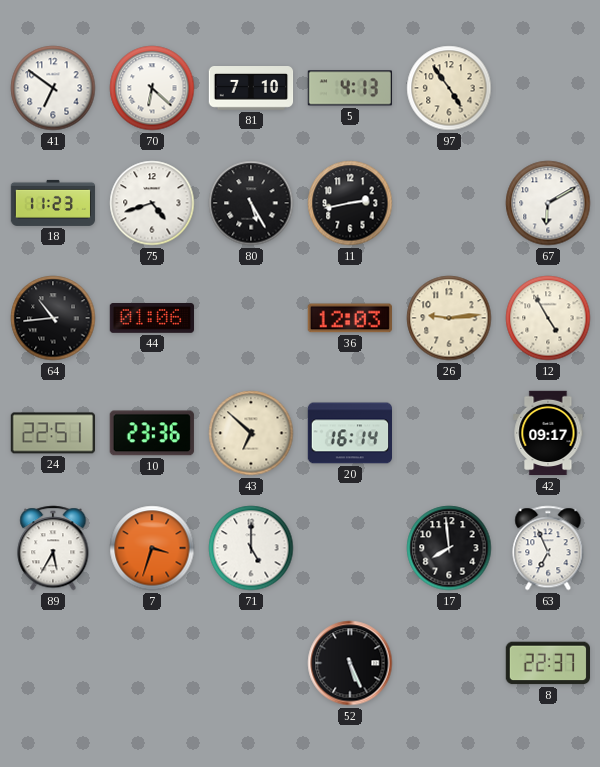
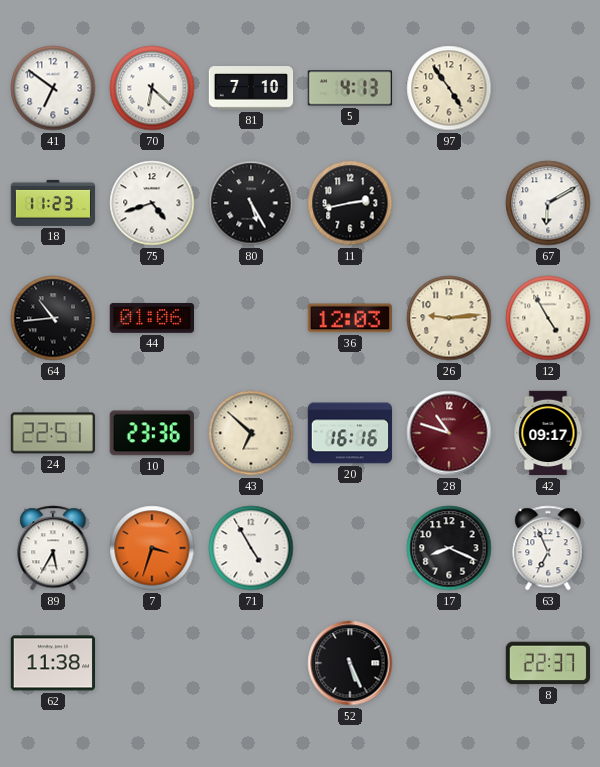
20: 16:14 -> 16:16 (350, 433)
28: none -> 10:48 (449, 433)
71: 5:00 -> 4:55 (251, 548)
17: 7:59 -> 8:19 (449, 548)
62: none -> 11:38 (52, 663)
